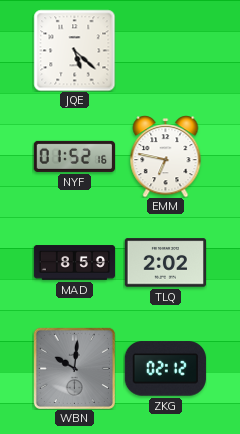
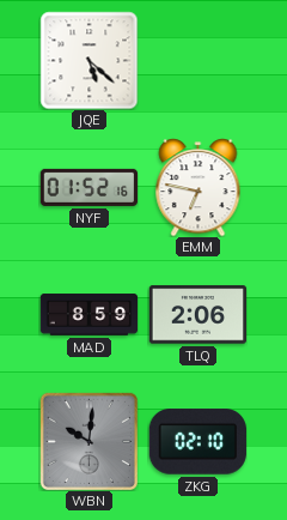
TLQ: 2:02 -> 2:06 (197, 315)
ZKG: 02:12 -> 02:10 (197, 442)
